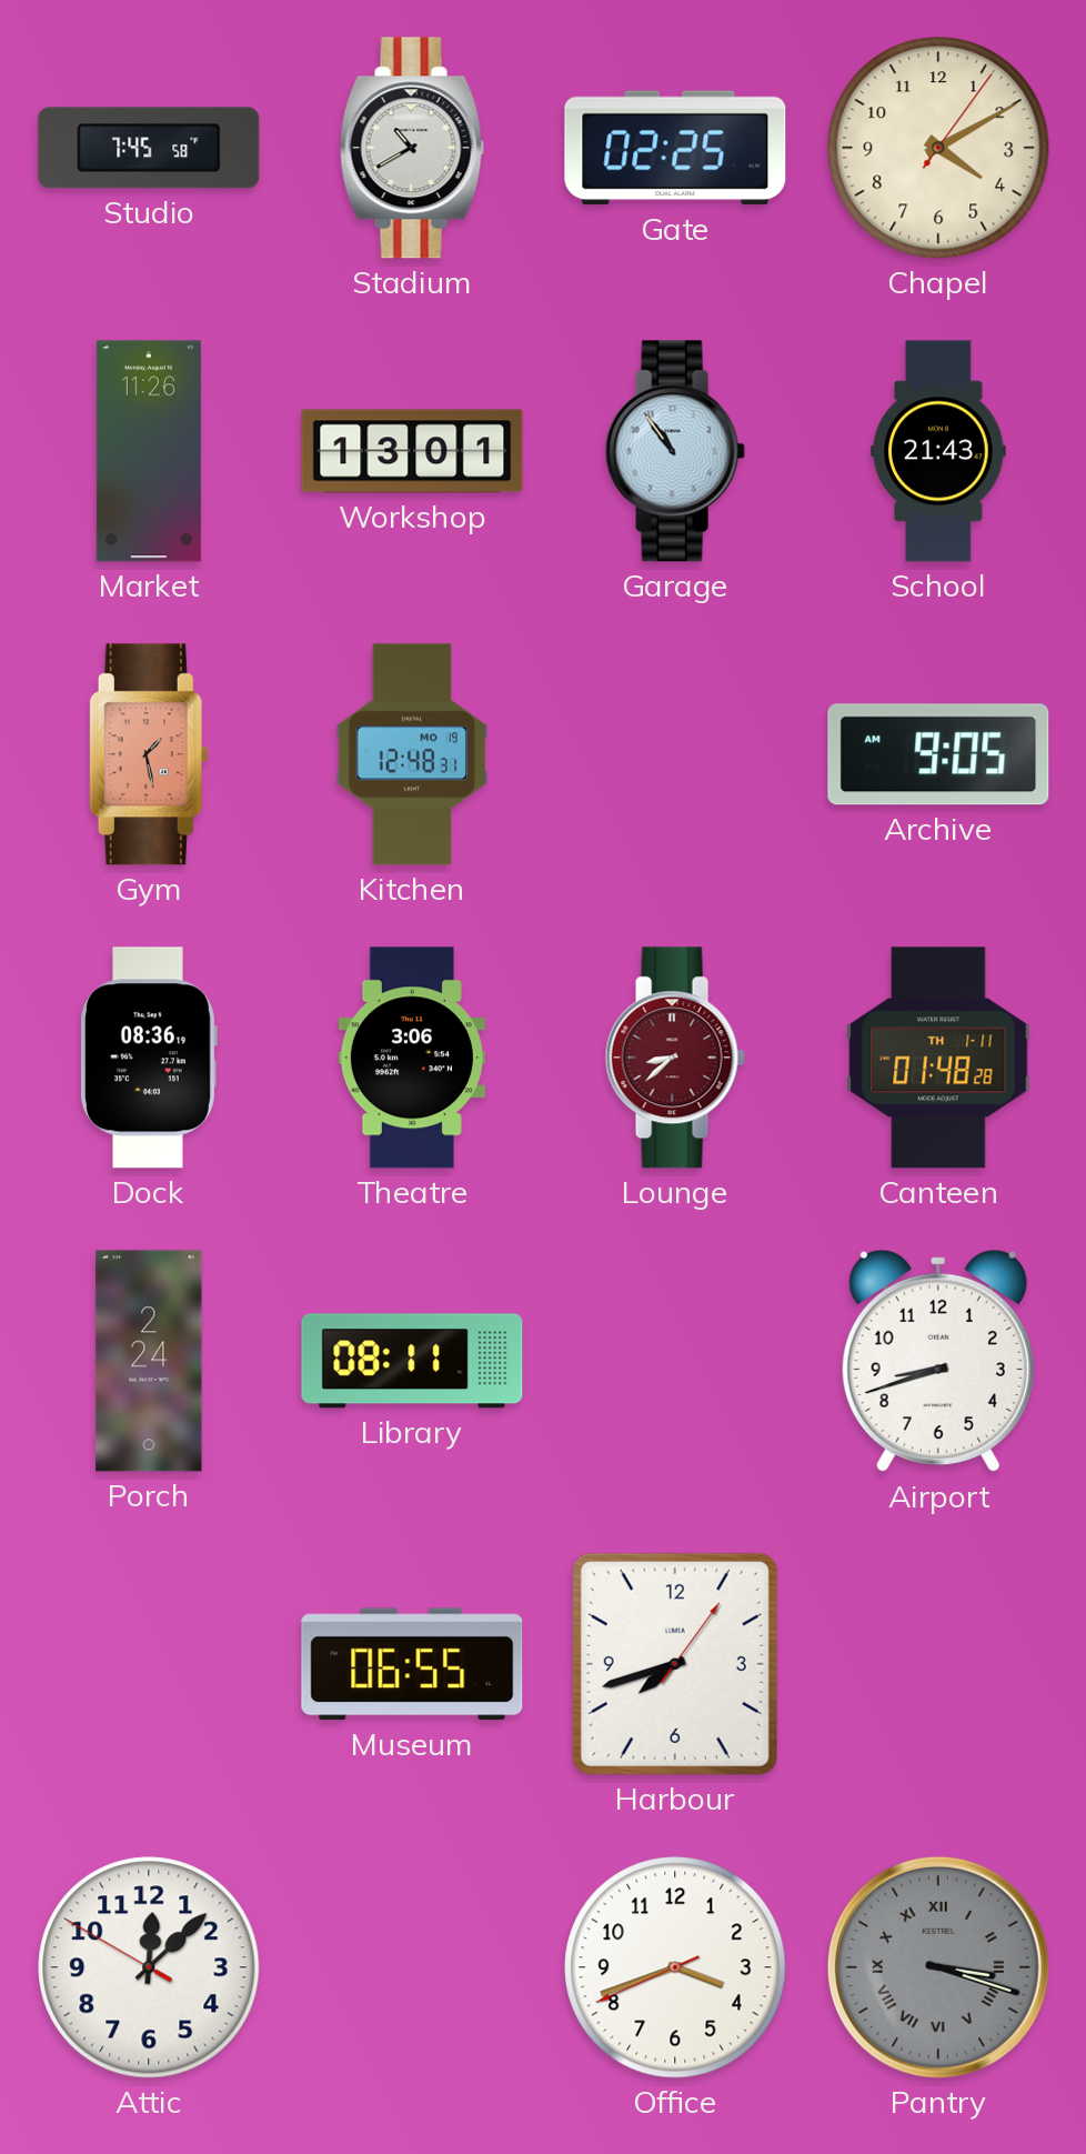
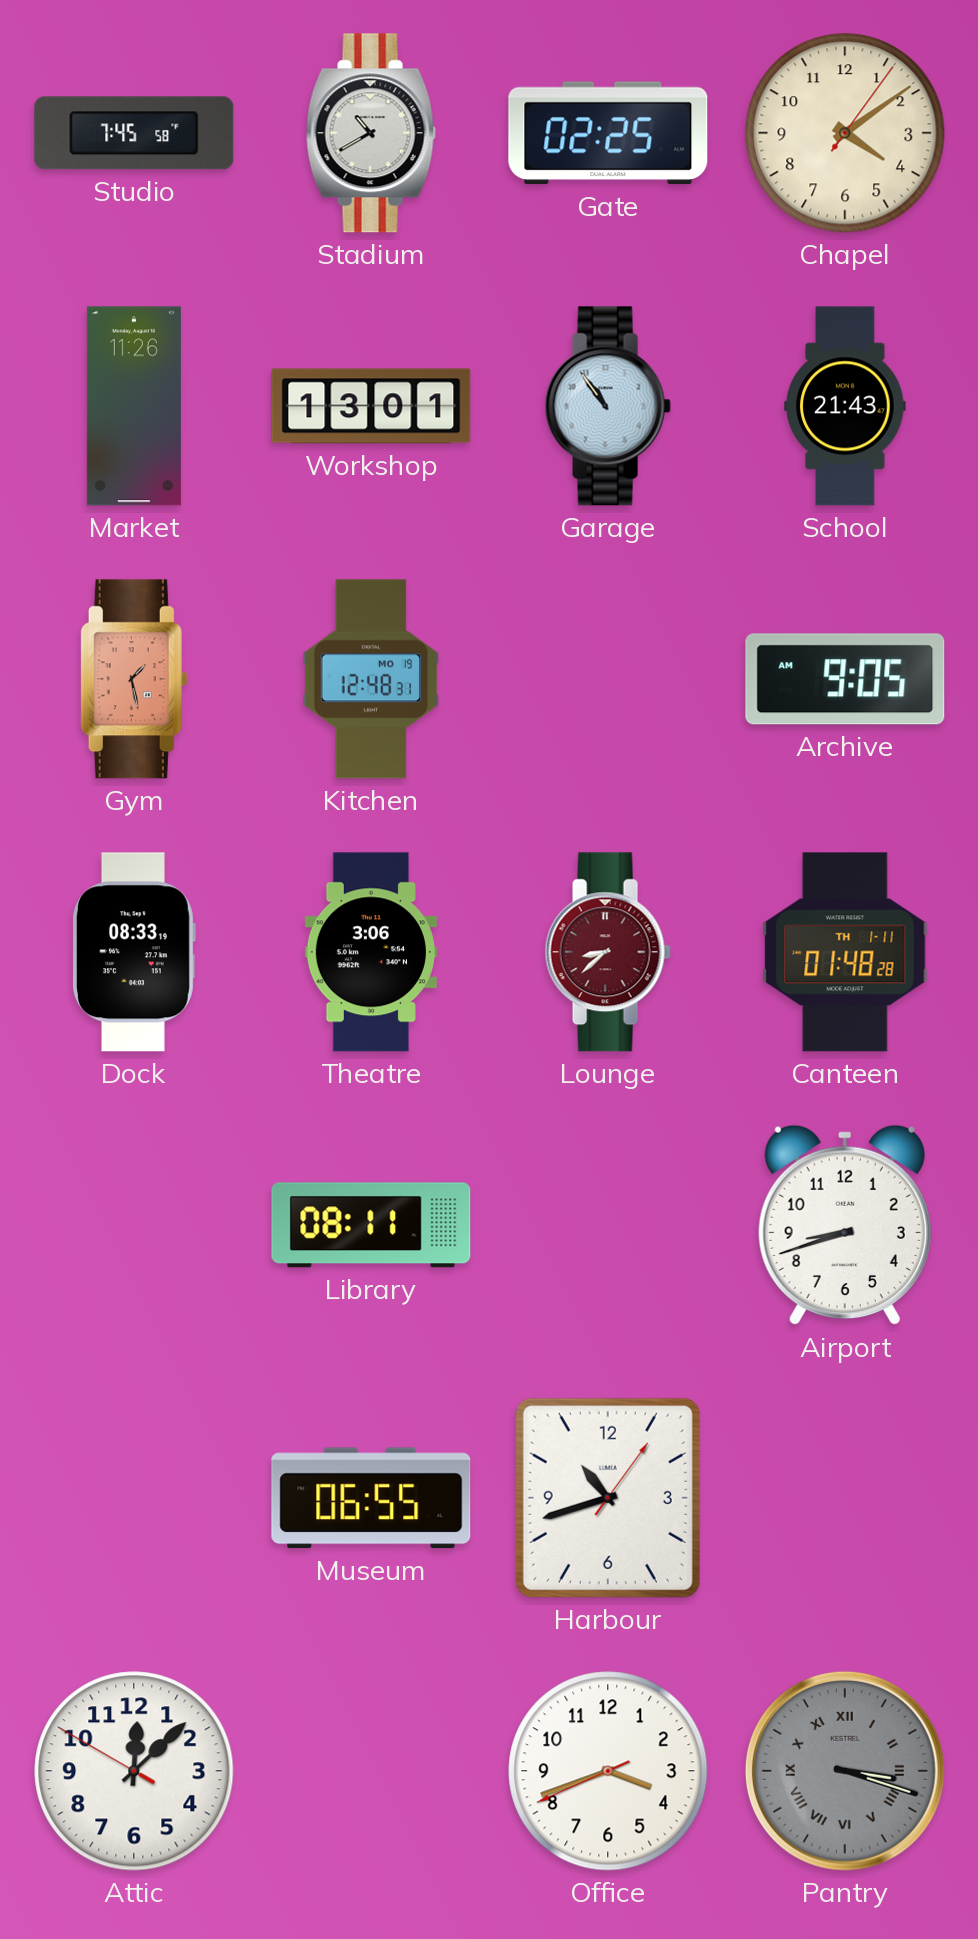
Chapel: 4:10 -> 4:09 (845, 133)
Dock: 08:36 -> 08:33 (134, 952)
Porch: 2:24 -> none (149, 1361)
Harbour: 7:42 -> 10:42 (608, 1498)
